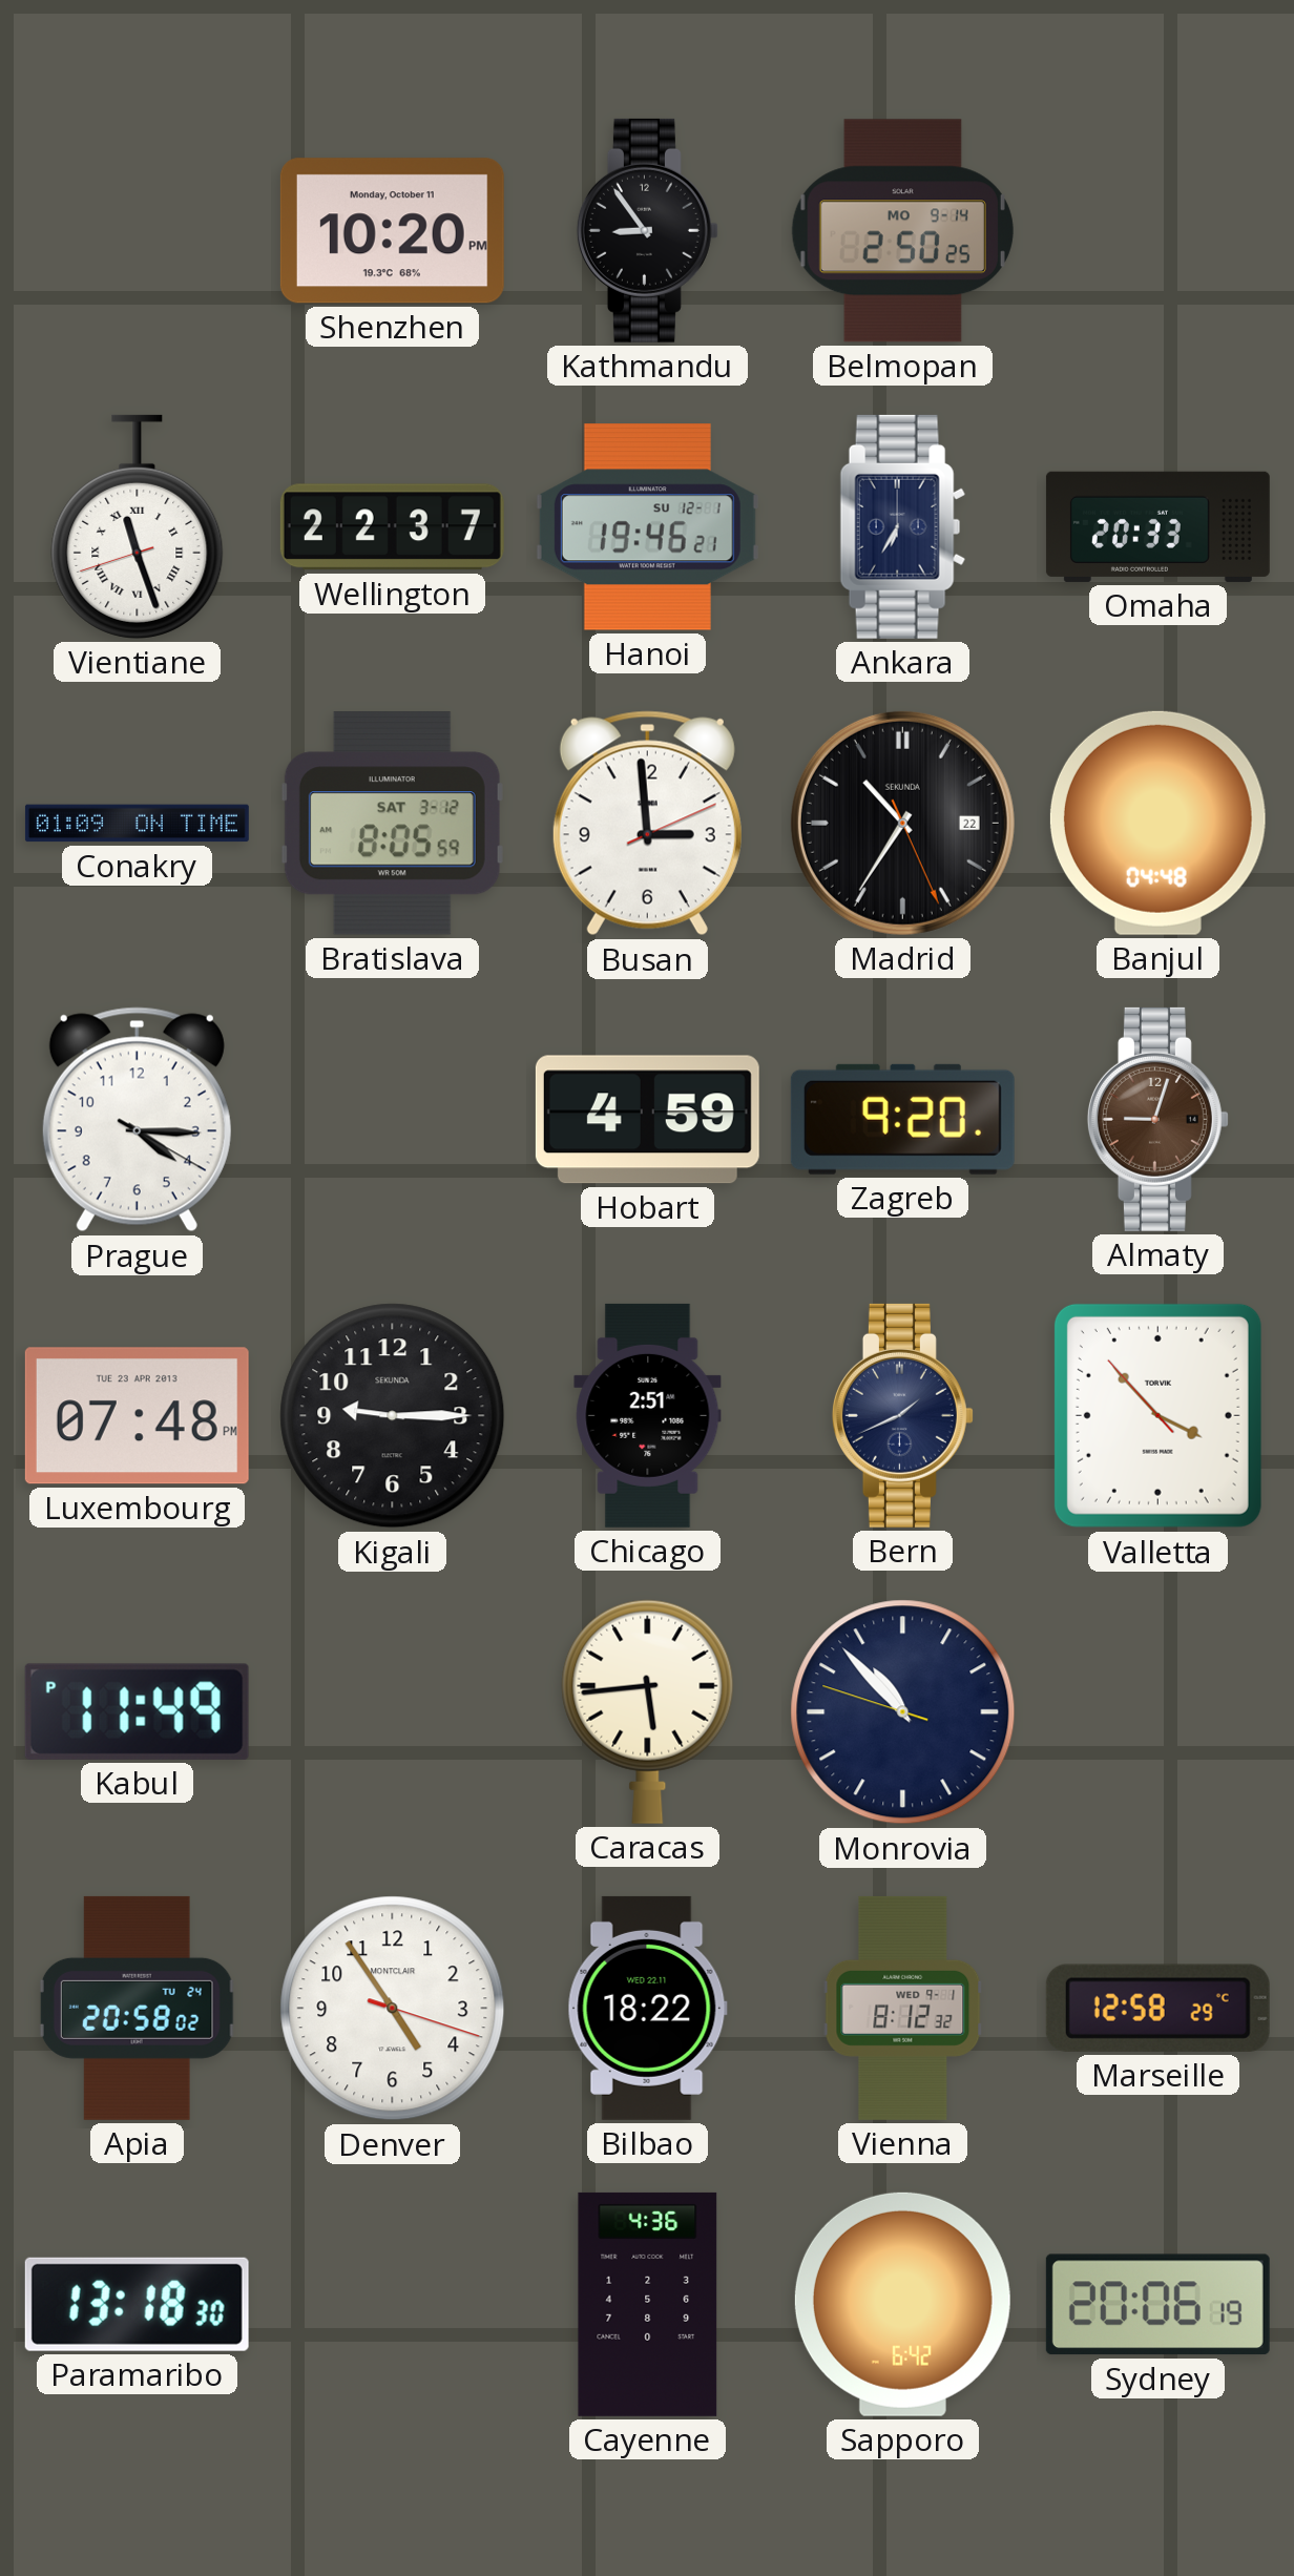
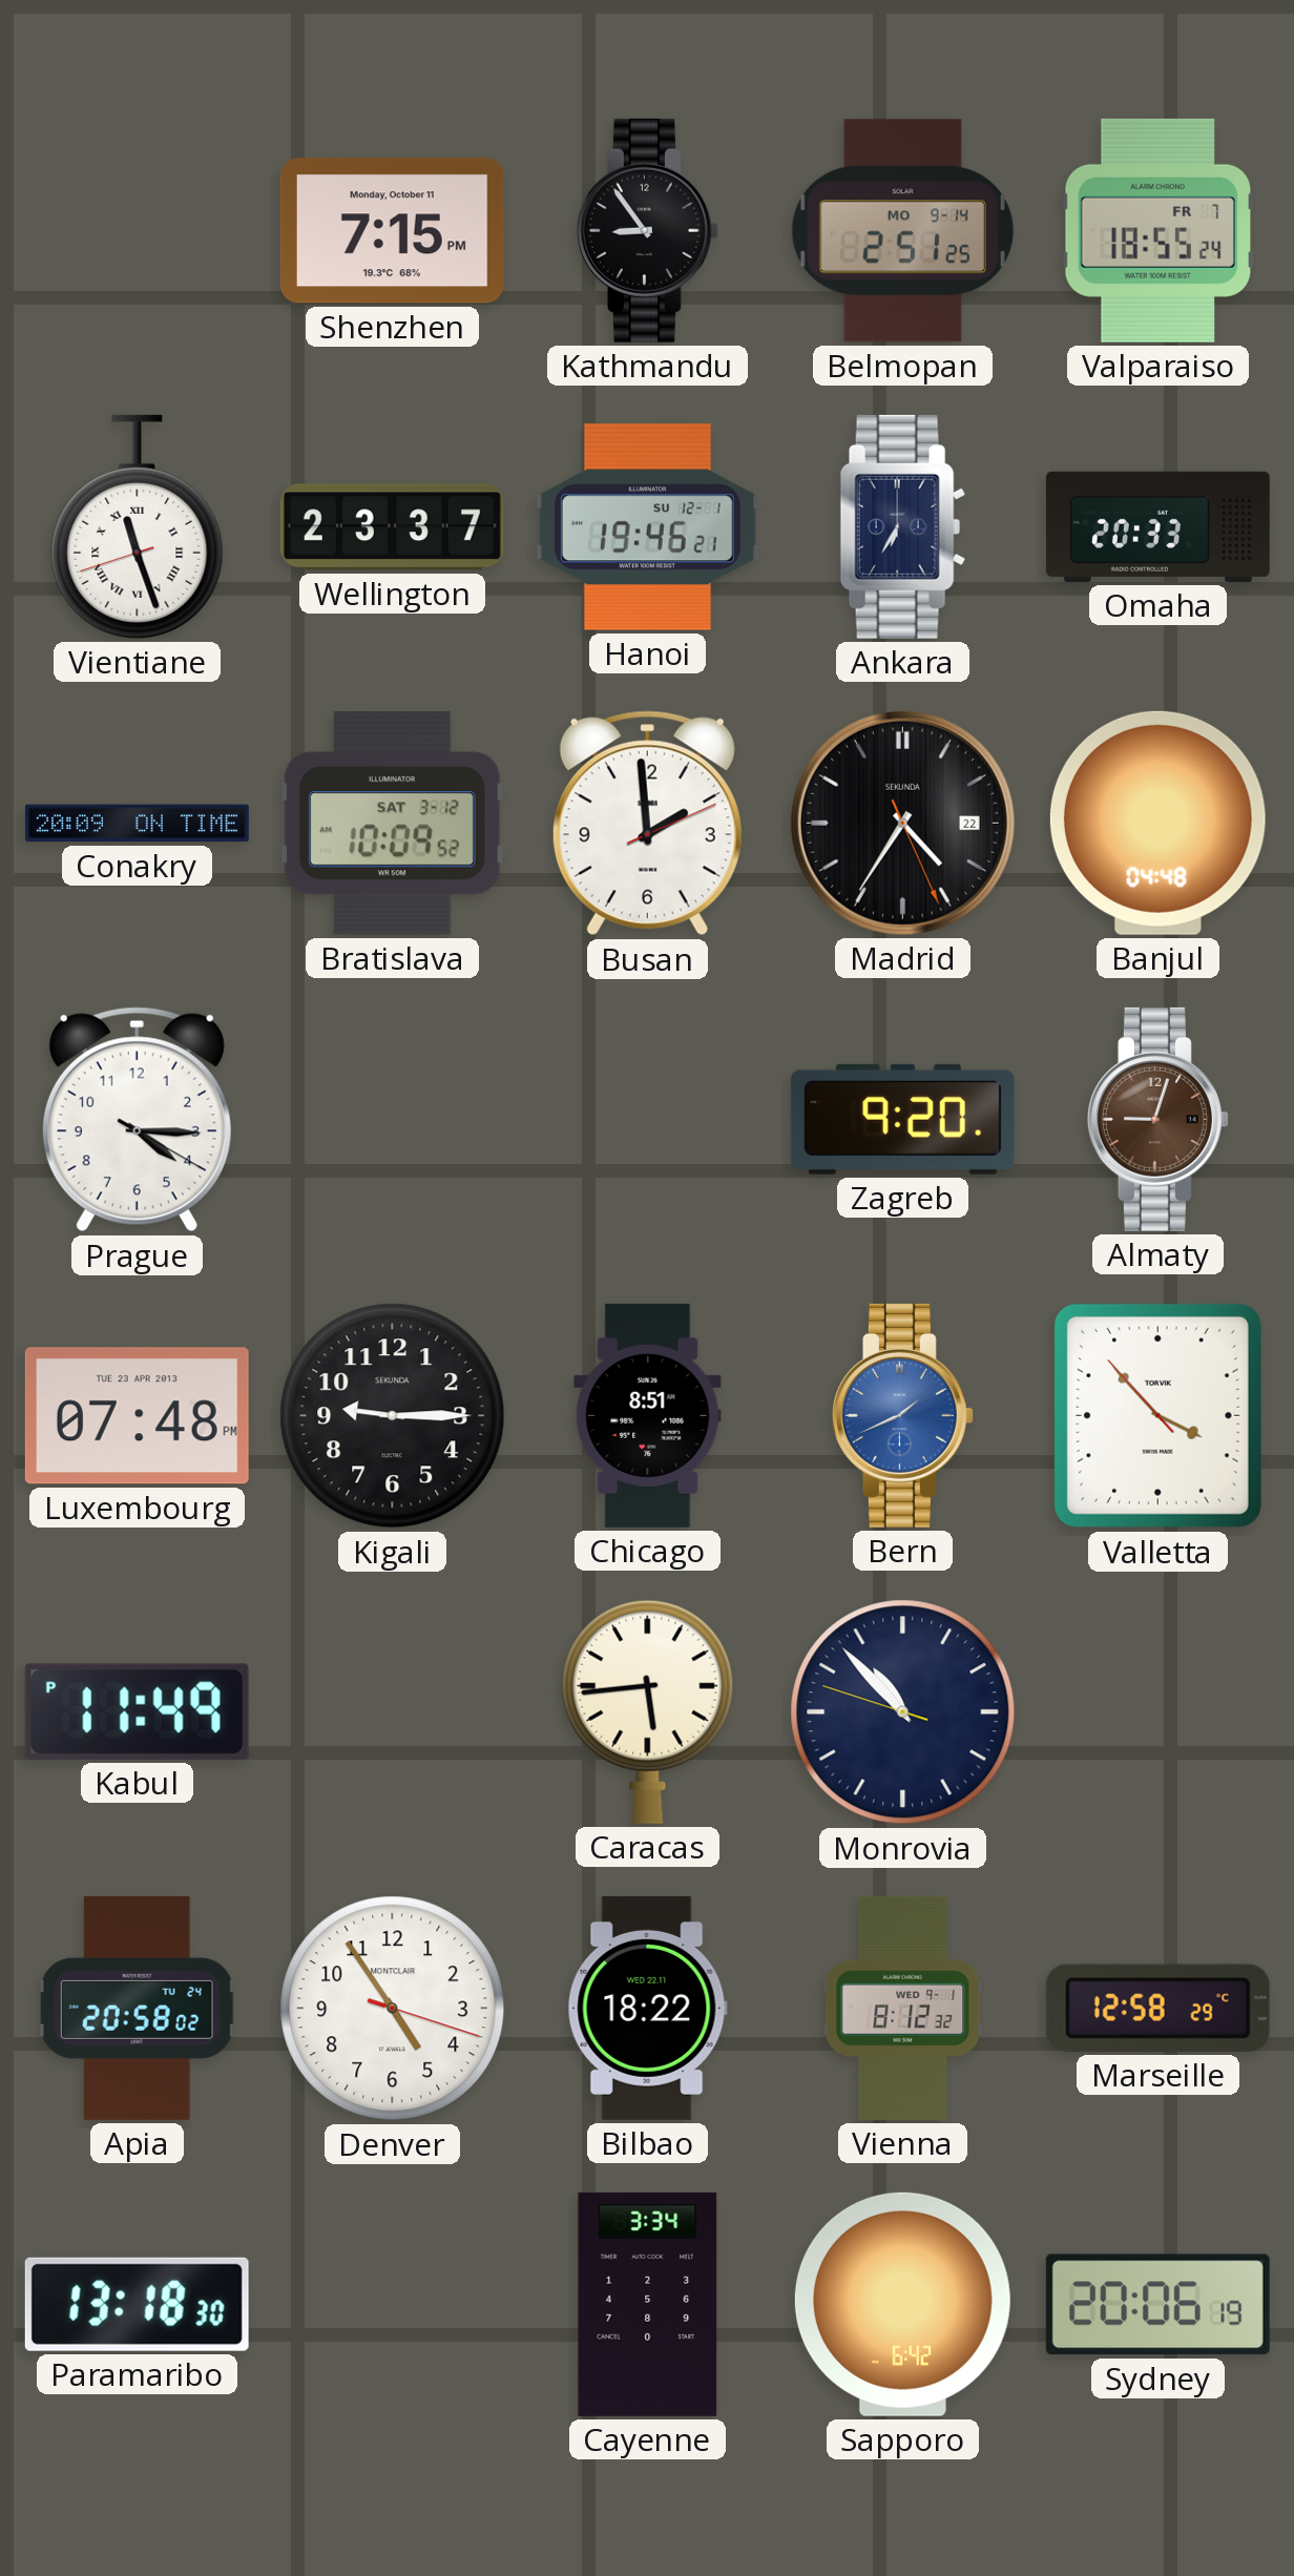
Shenzhen: 10:20 -> 7:15 (392, 231)
Belmopan: 2:50 -> 2:51 (902, 231)
Valparaiso: none -> 18:55 (1157, 230)
Wellington: 22:37 -> 23:37 (392, 527)
Conakry: 01:09 -> 20:09 (137, 824)
Bratislava: 8:05 -> 10:09 (392, 824)
Busan: 2:59 -> 1:59 (647, 824)
Madrid: 10:35 -> 4:35 (902, 823)
Hobart: 4:59 -> none (647, 1120)
Chicago: 2:51 -> 8:51 (648, 1415)
Bern dial: navy -> blue (902, 1415)
Cayenne: 4:36 -> 3:34 (648, 2304)
